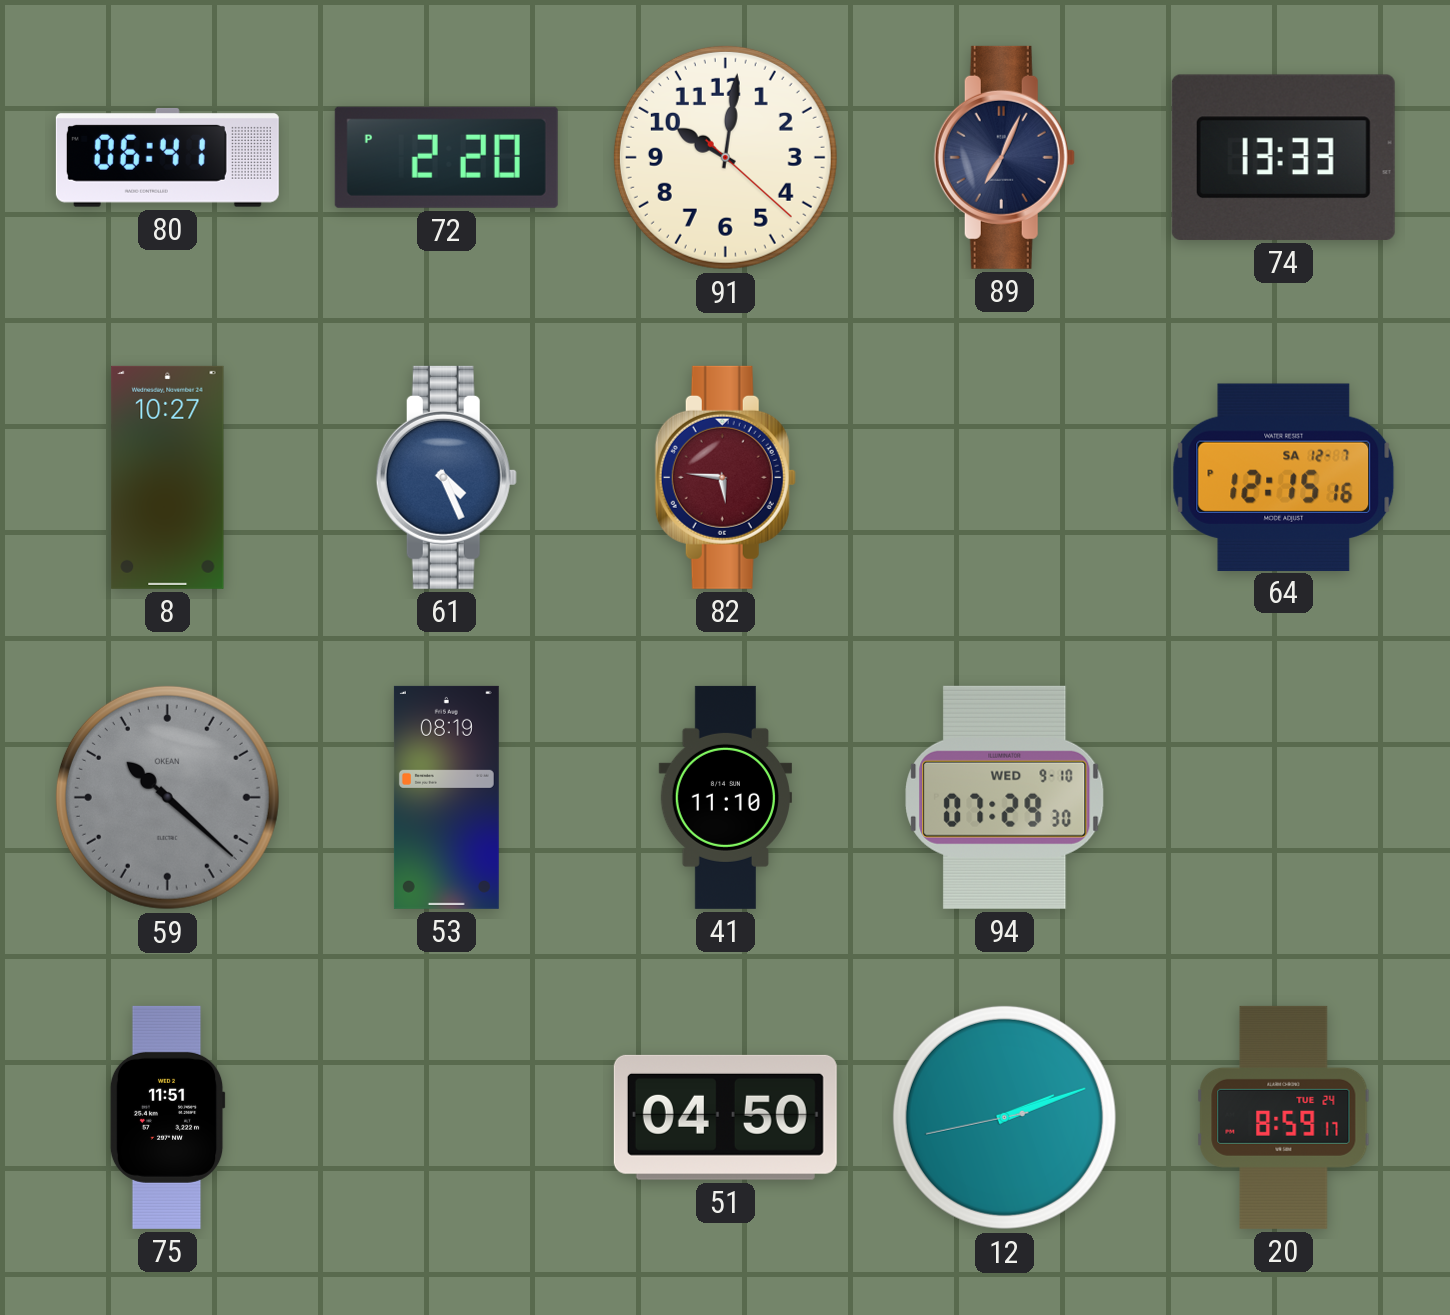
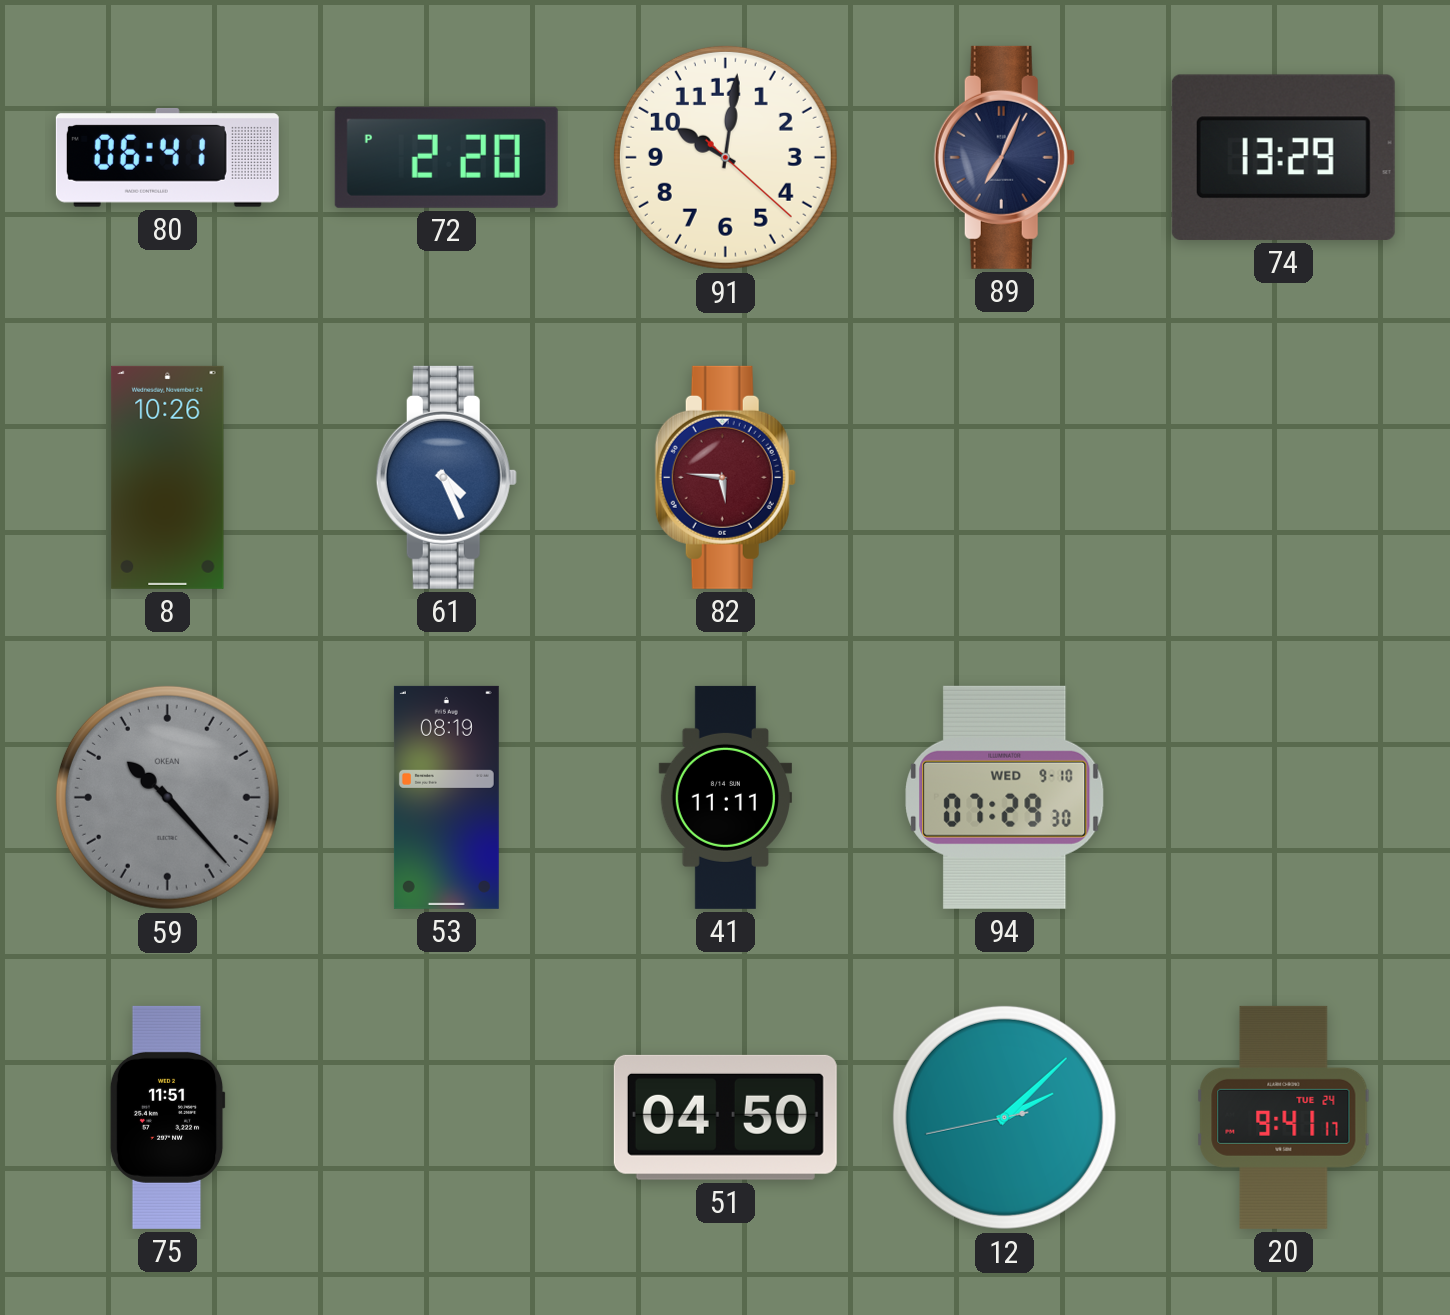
74: 13:33 -> 13:29 (1283, 157)
8: 10:27 -> 10:26 (168, 477)
64: 12:15 -> none (1284, 477)
59: 10:22 -> 10:23 (167, 797)
41: 11:10 -> 11:11 (725, 797)
12: 2:11 -> 2:07 (1004, 1117)
20: 8:59 -> 9:41 (1284, 1117)
